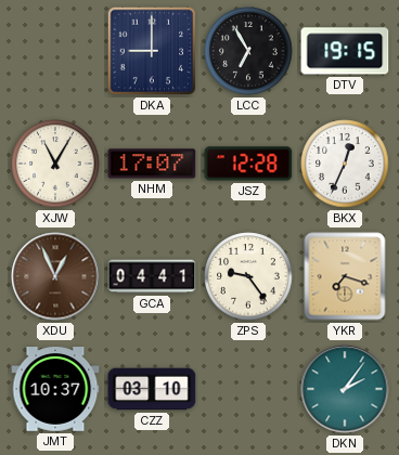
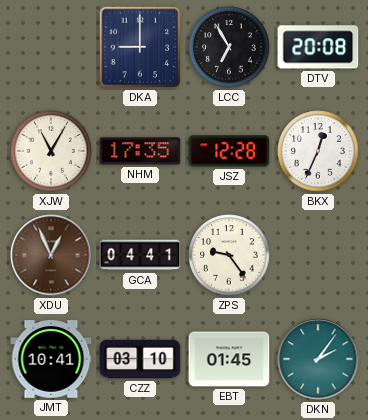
DTV: 19:15 -> 20:08 (318, 47)
NHM: 17:07 -> 17:35 (140, 151)
YKR: 7:18 -> none (345, 276)
JMT: 10:37 -> 10:41 (51, 359)
EBT: none -> 01:45 (229, 359)
